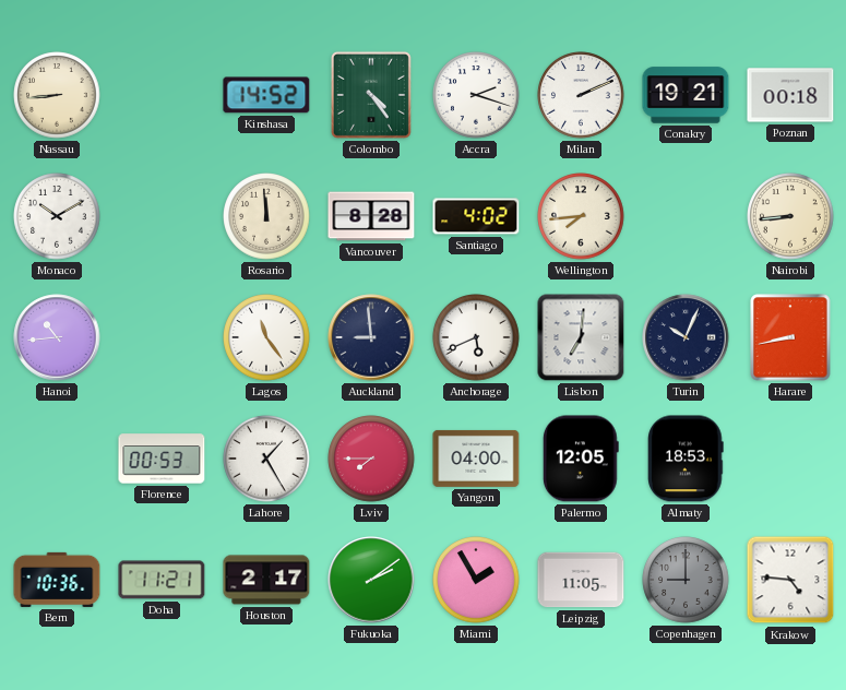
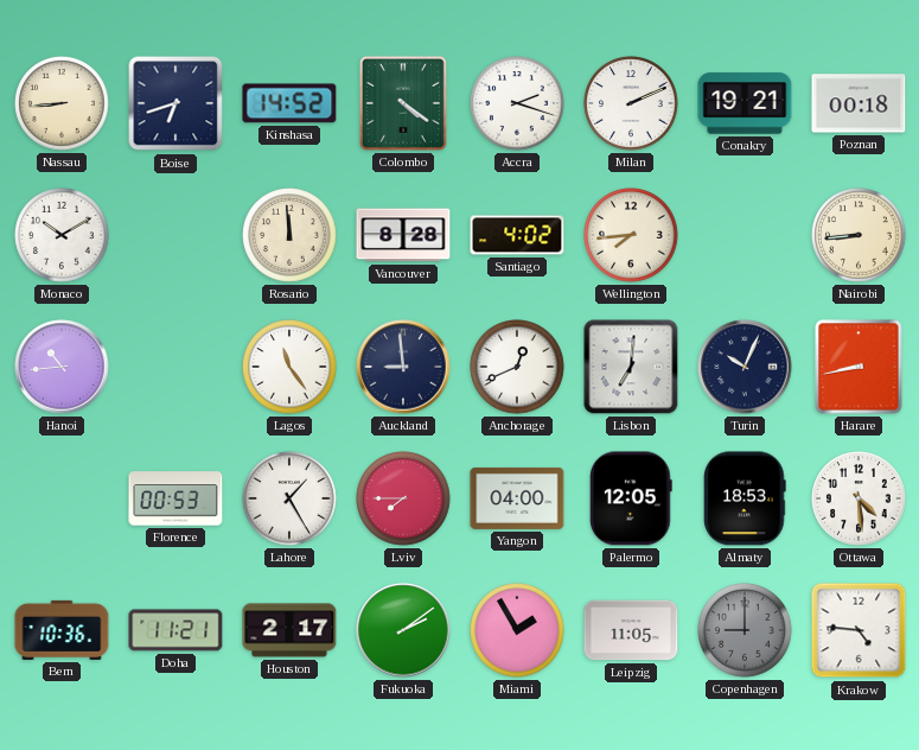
Boise: none -> 6:42 (175, 103)
Colombo: 4:24 -> 4:21 (403, 103)
Anchorage: 5:41 -> 12:41 (517, 367)
Ottawa: none -> 4:29 (859, 498)
